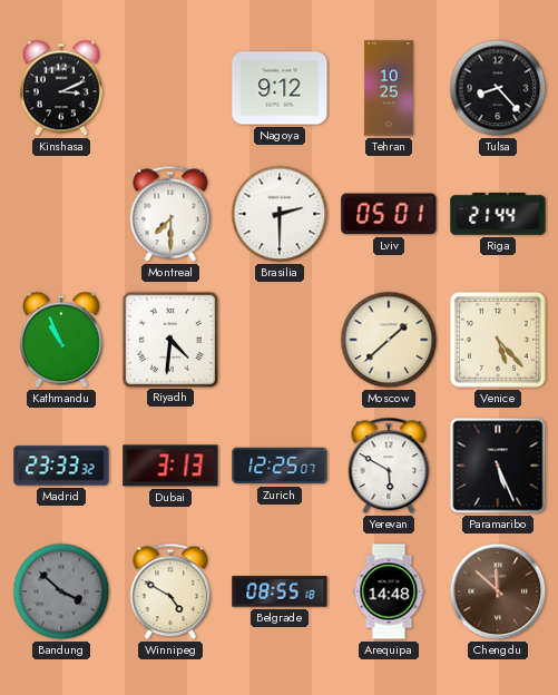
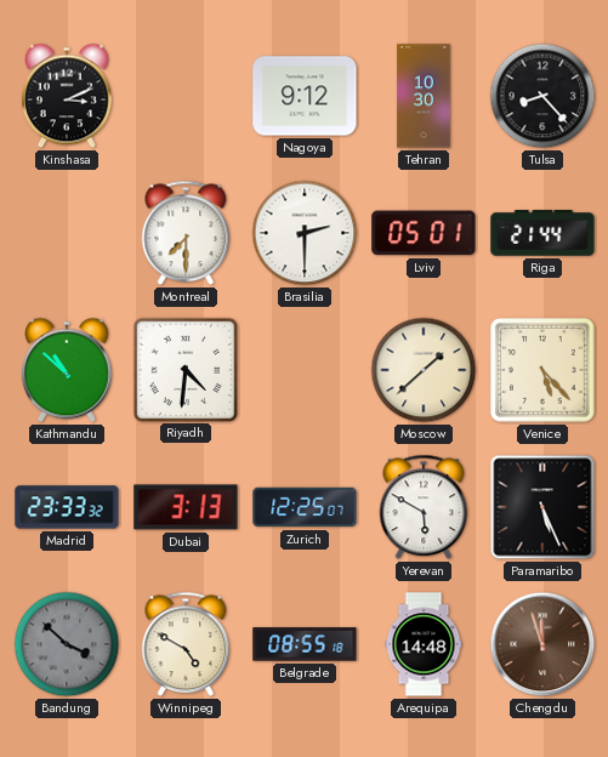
Tehran: 10:25 -> 10:30 (424, 96)
Kathmandu: 10:56 -> 10:52 (68, 370)
Chengdu: 11:52 -> 11:57 (542, 644)
